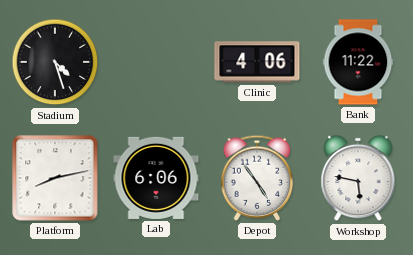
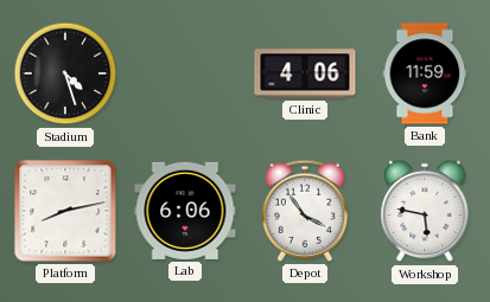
Bank: 11:22 -> 11:59 (425, 73)
Depot: 4:54 -> 3:54 (305, 211)
